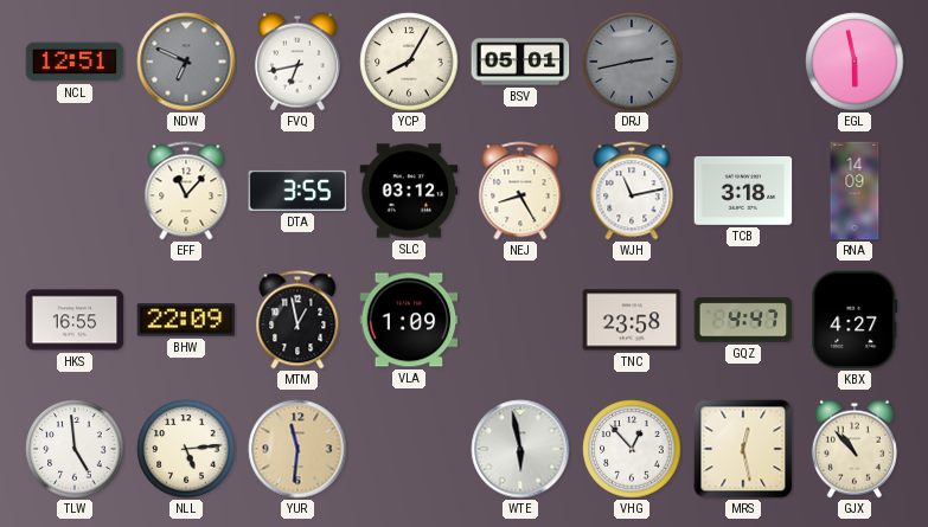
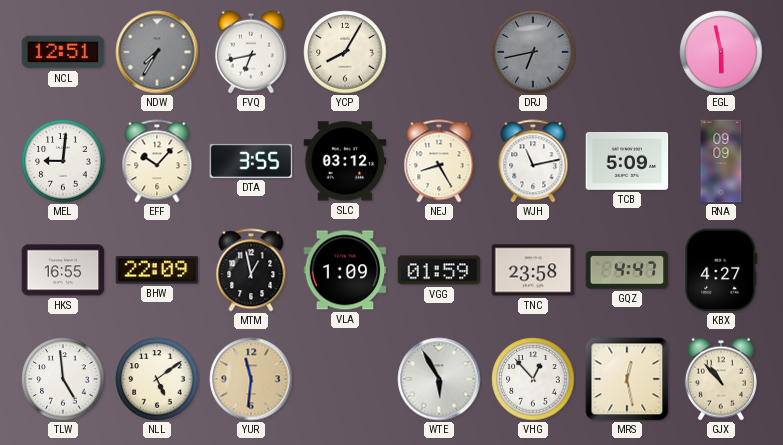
NDW: 6:49 -> 7:35 (157, 52)
BSV: 05:01 -> none (520, 62)
DRJ: 2:43 -> 6:43 (533, 52)
MEL: none -> 9:01 (63, 161)
EFF: 11:07 -> 10:07 (157, 161)
TCB: 3:18 -> 5:09 (627, 162)
RNA: 14:09 -> 09:09 (721, 161)
VGG: none -> 01:59 (439, 270)
NLL: 5:14 -> 5:09 (157, 379)
WTE: 5:58 -> 5:55 (439, 379)
